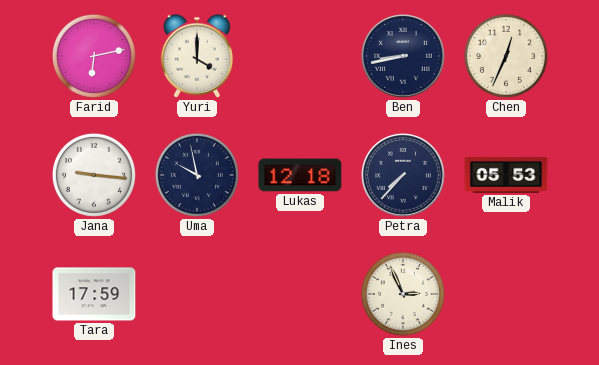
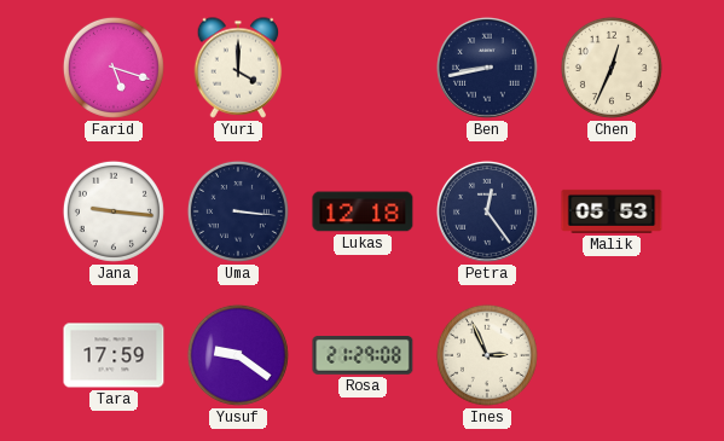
Farid: 6:13 -> 5:18 (114, 68)
Uma: 9:58 -> 3:16 (238, 211)
Petra: 7:37 -> 12:24 (487, 211)
Yusuf: none -> 9:21 (238, 355)
Rosa: none -> 21:29 (363, 356)
